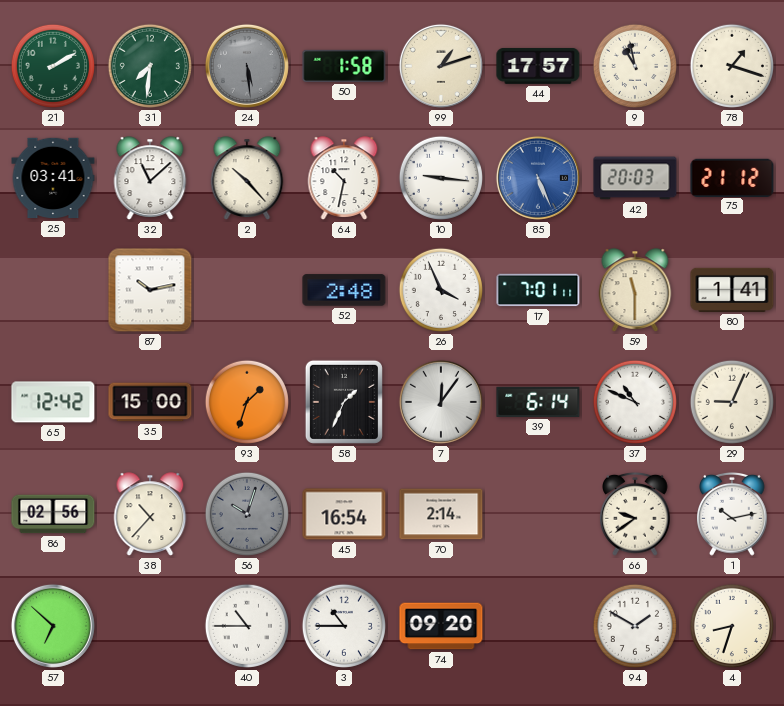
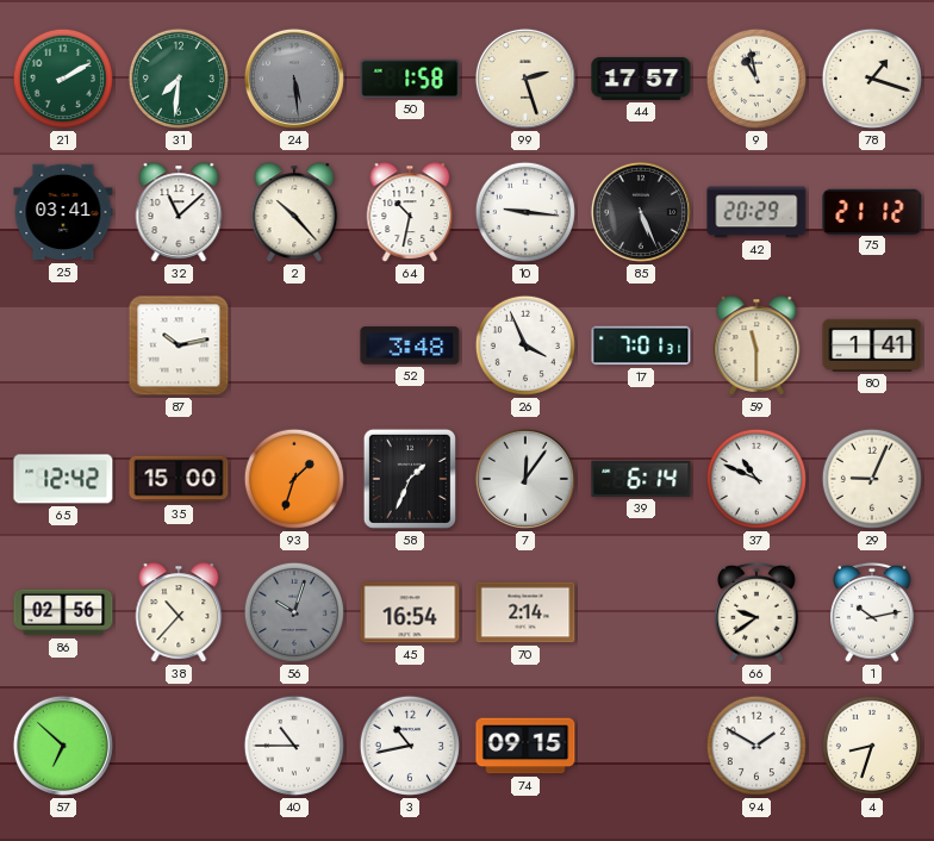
99: 1:12 -> 2:27 (525, 79)
85 dial: blue -> black (641, 212)
42: 20:03 -> 20:29 (756, 212)
52: 2:48 -> 3:48 (410, 345)
17: 7:01:11 -> 7:01:31 (641, 345)
3: 10:45 -> 10:43 (410, 746)
74: 09:20 -> 09:15 (525, 746)
